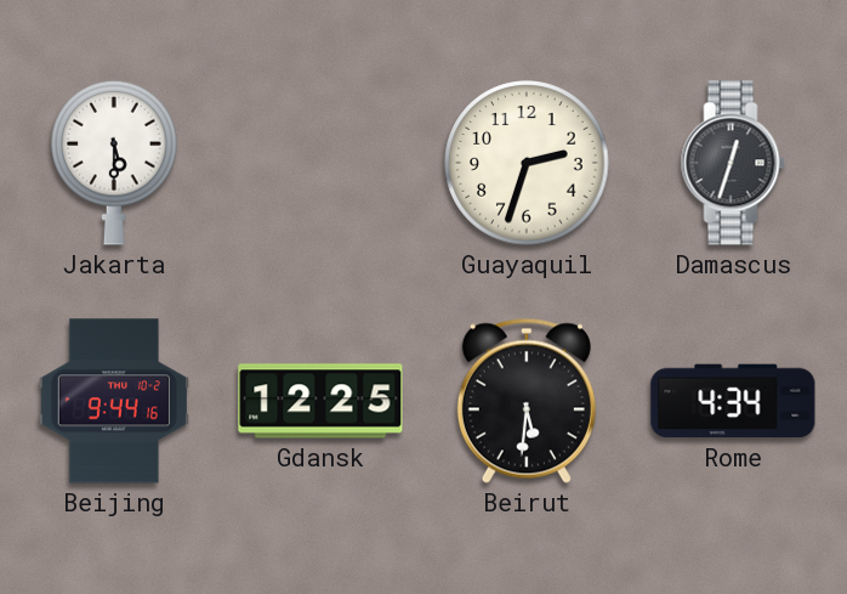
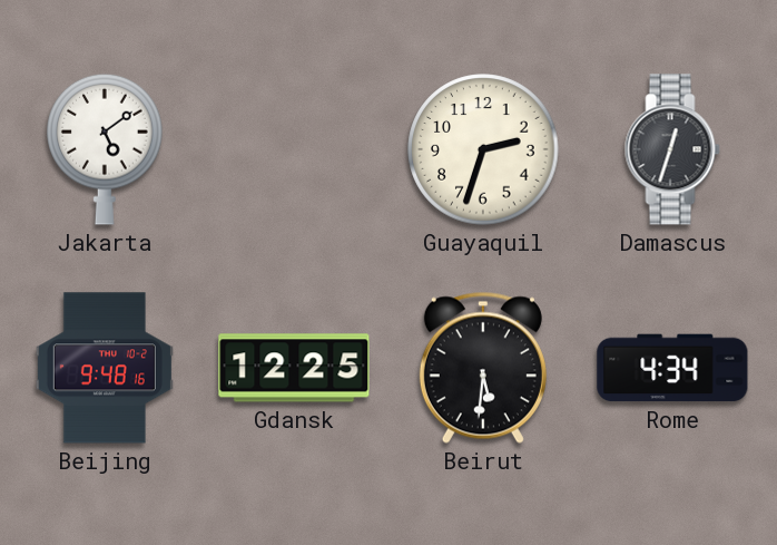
Jakarta: 5:30 -> 5:09 (105, 149)
Beijing: 9:44 -> 9:48 (105, 368)
